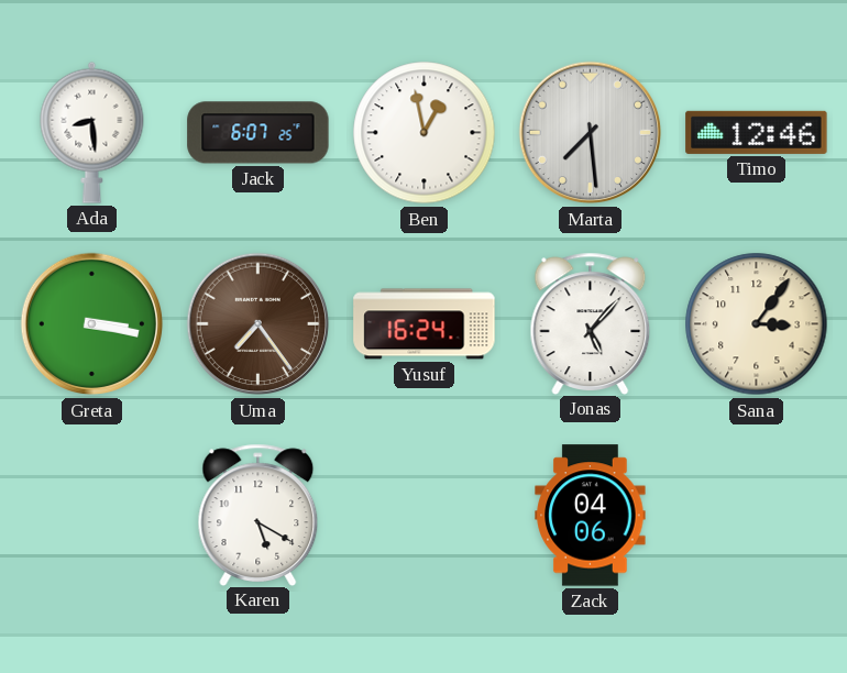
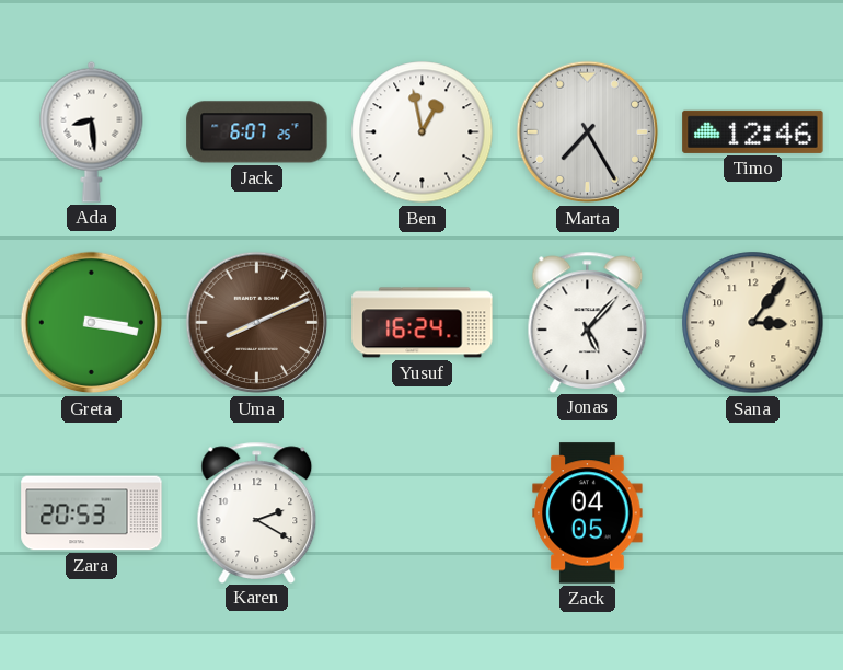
Marta: 7:29 -> 7:25 (588, 132)
Uma: 7:24 -> 8:11 (257, 323)
Zara: none -> 20:53 (92, 513)
Karen: 5:20 -> 2:20 (257, 512)
Zack: 04:06 -> 04:05 (588, 513)
